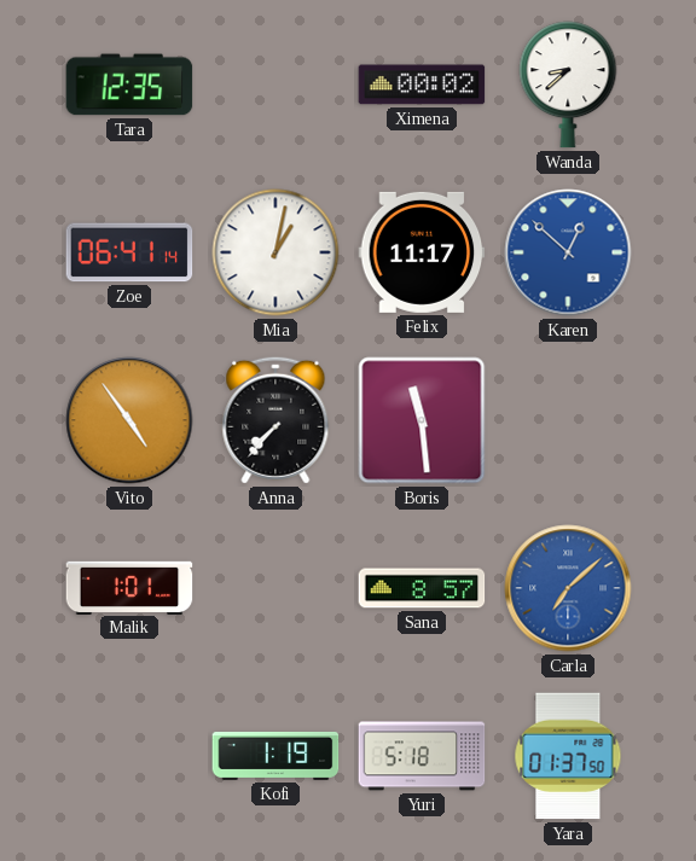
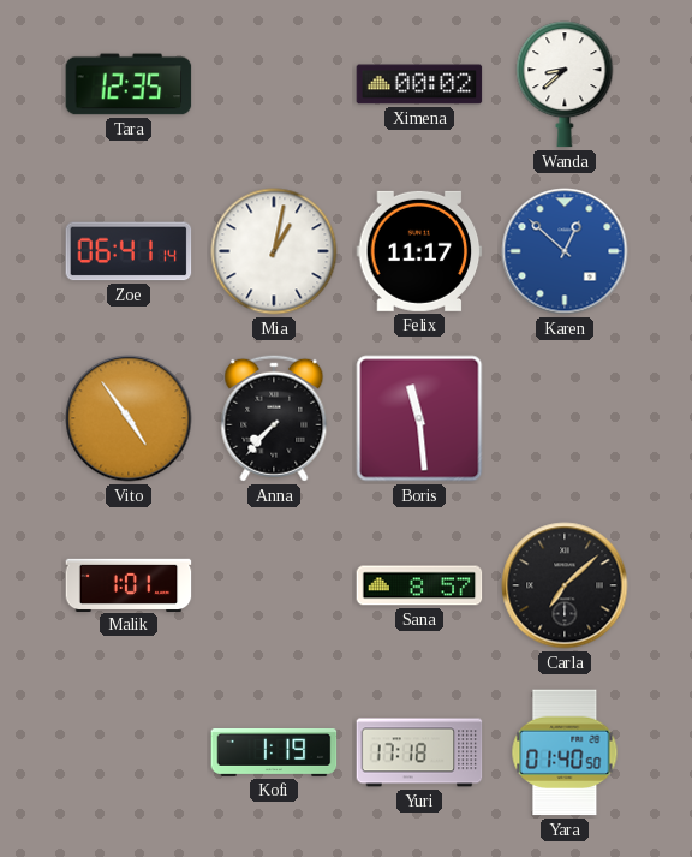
Carla dial: blue -> black (565, 585)
Yuri: 5:18 -> 17:18 (419, 752)
Yara: 01:37 -> 01:40 (565, 752)
